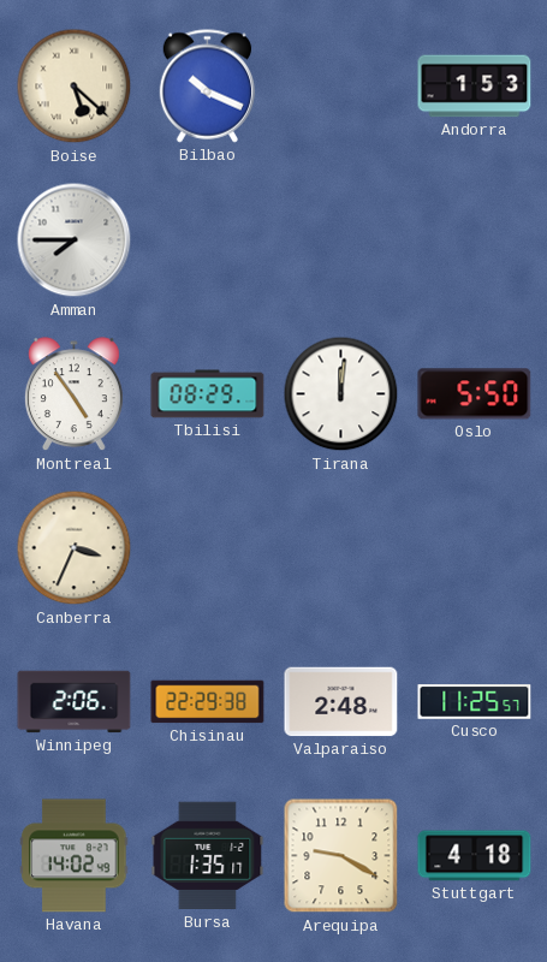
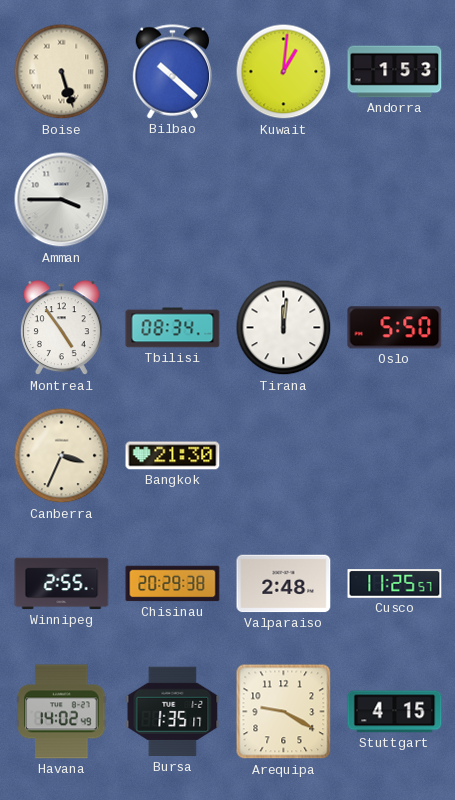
Boise: 5:22 -> 5:27 (62, 72)
Bilbao: 10:19 -> 10:22 (173, 72)
Kuwait: none -> 1:01 (284, 72)
Amman: 7:45 -> 3:45 (62, 200)
Tbilisi: 08:29 -> 08:34 (173, 328)
Bangkok: none -> 21:30 (173, 456)
Winnipeg: 2:06 -> 2:55 (62, 584)
Chisinau: 22:29 -> 20:29 (173, 584)
Stuttgart: 4:18 -> 4:15 (395, 712)
